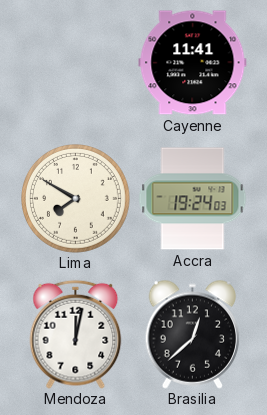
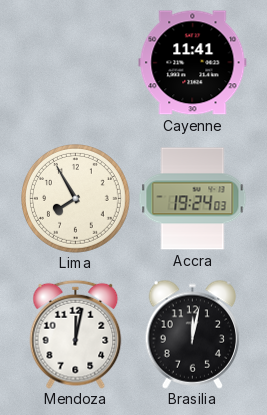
Lima: 7:50 -> 7:55 (76, 199)
Brasilia: 12:38 -> 12:02 (193, 334)
